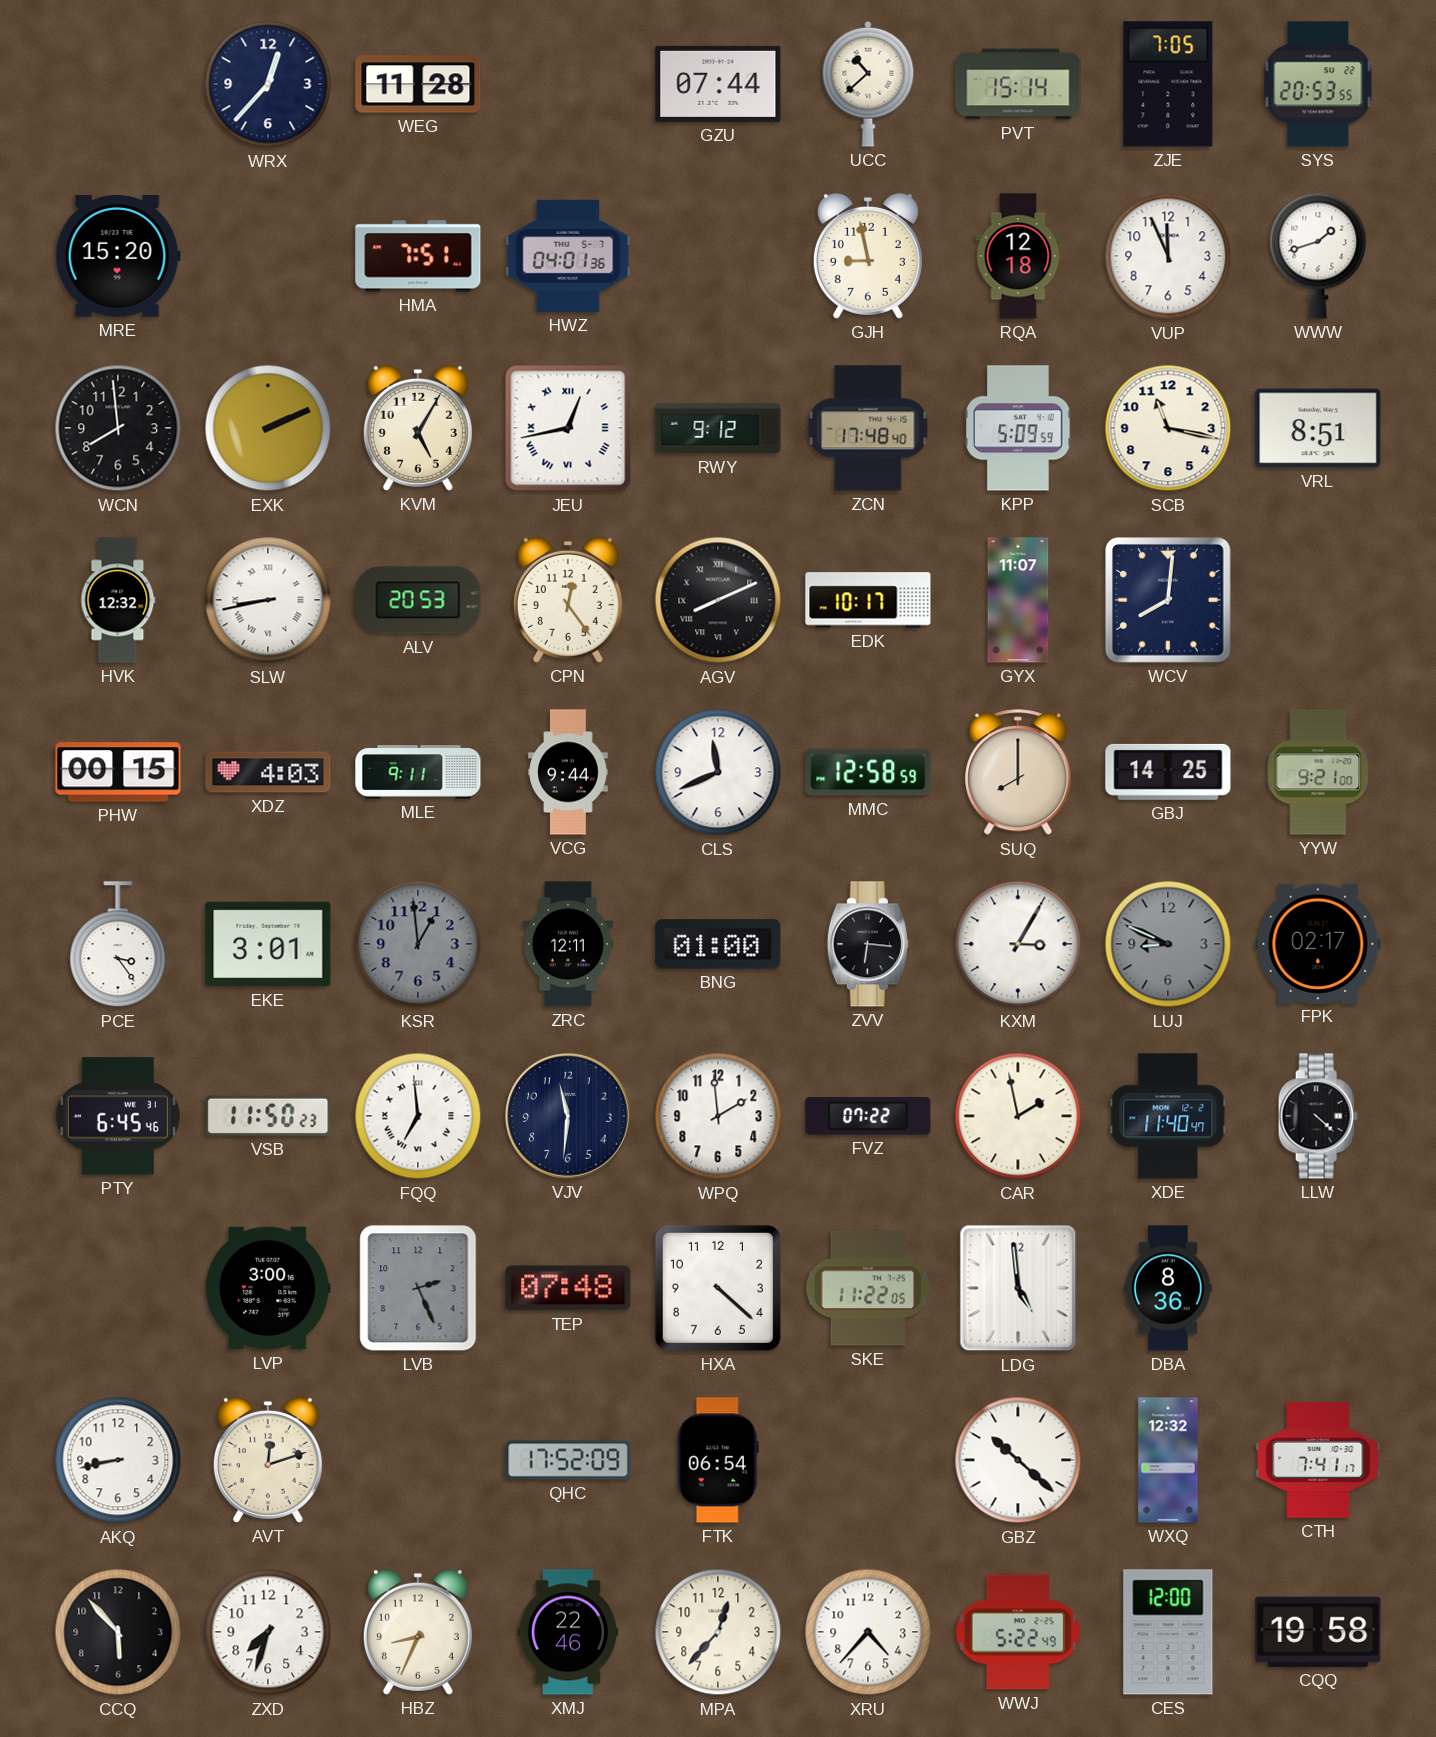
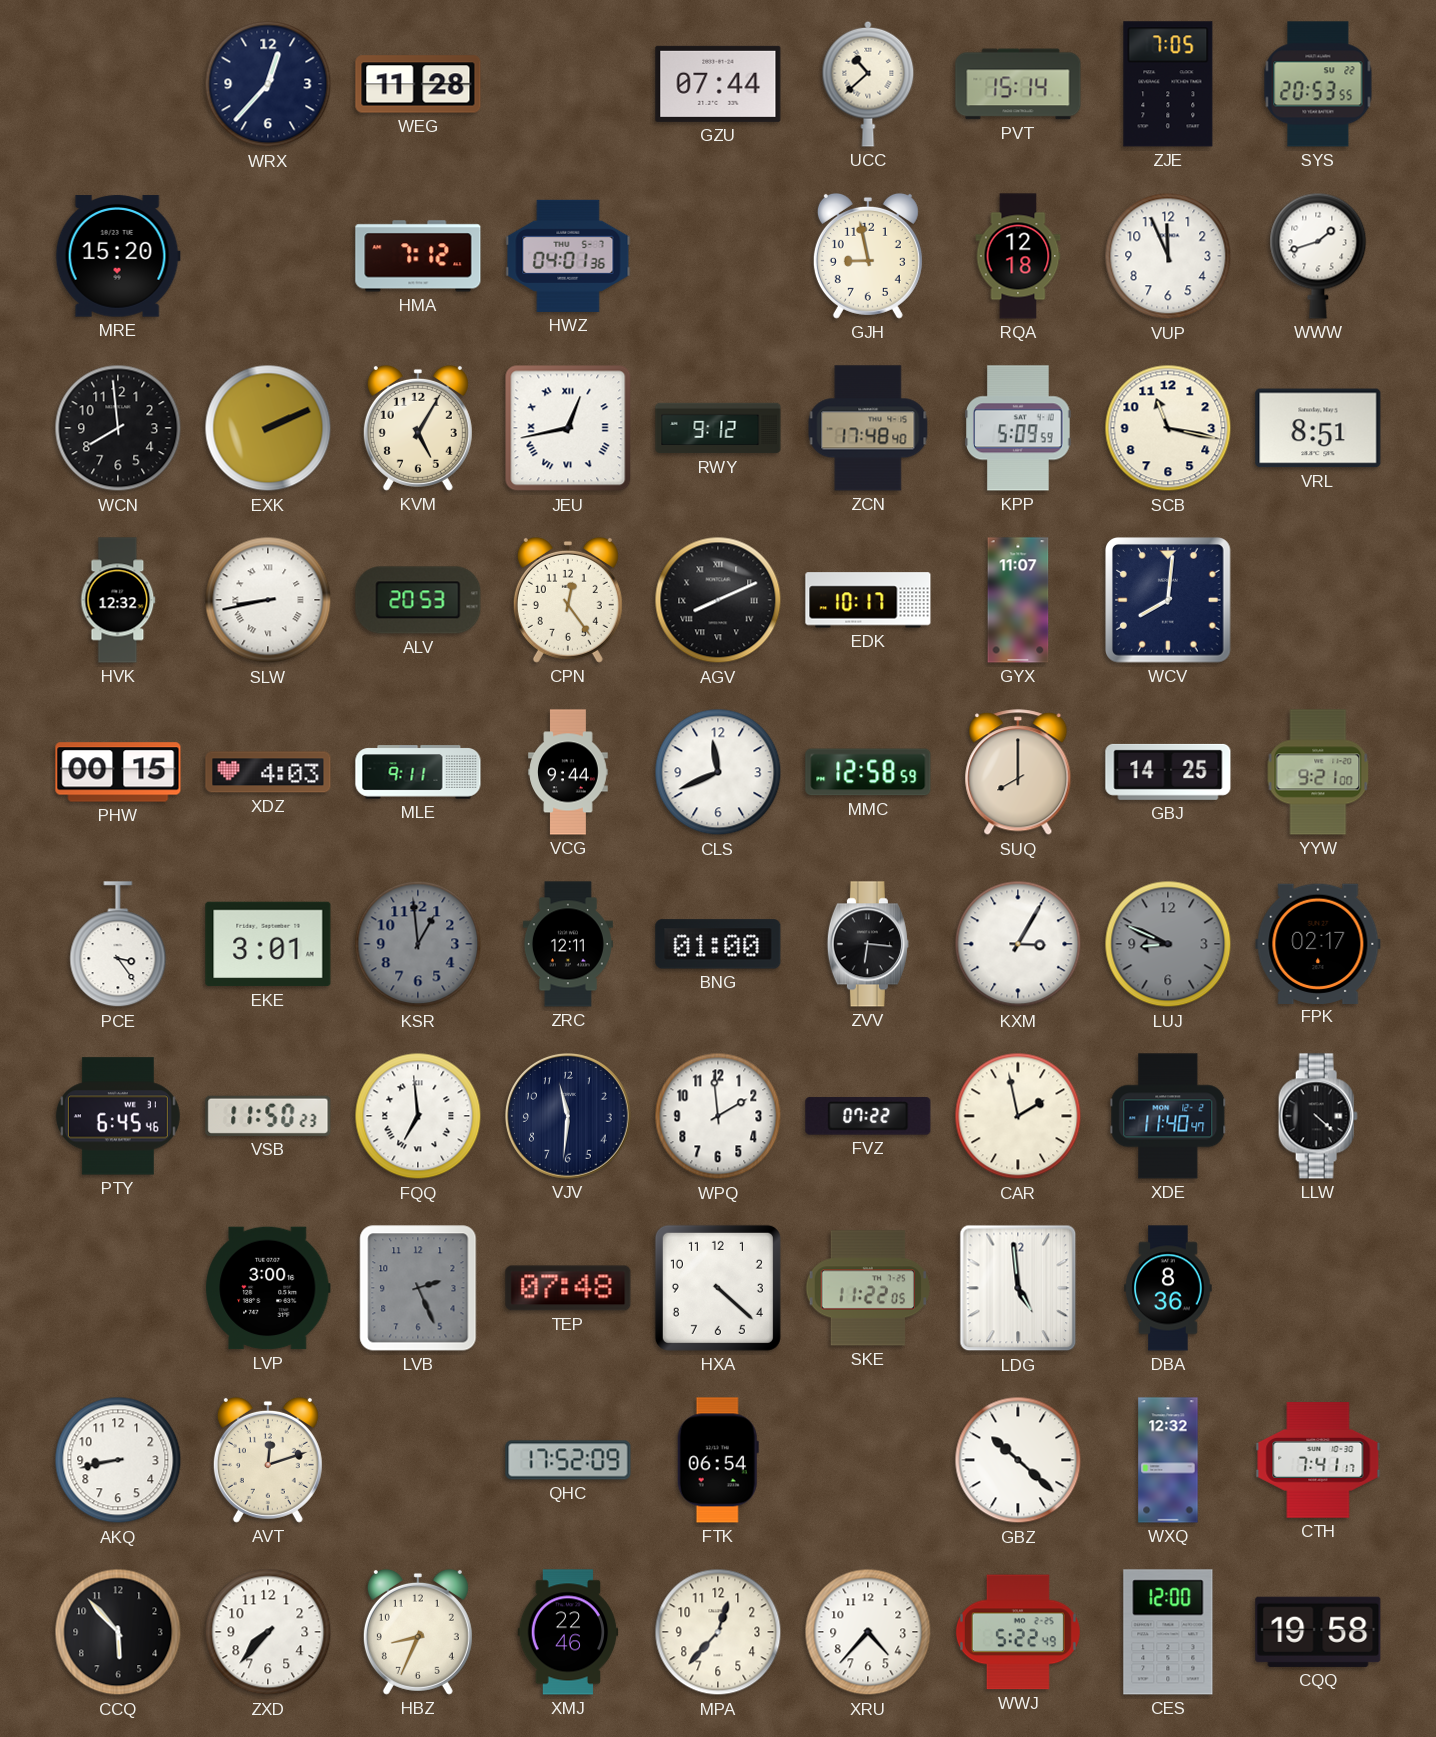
HMA: 7:51 -> 7:12 (418, 256)
ZXD: 7:33 -> 7:37 (268, 1632)
